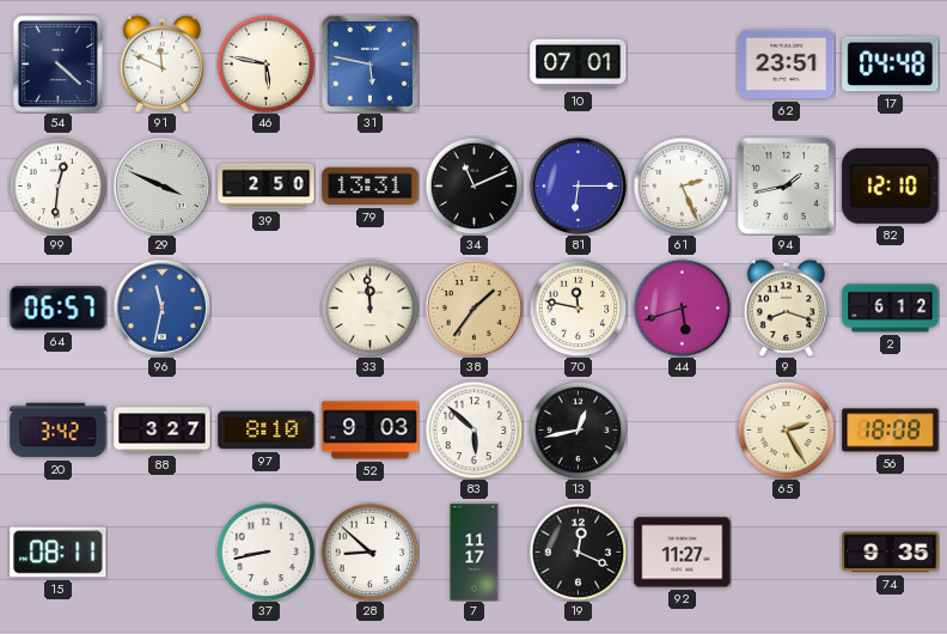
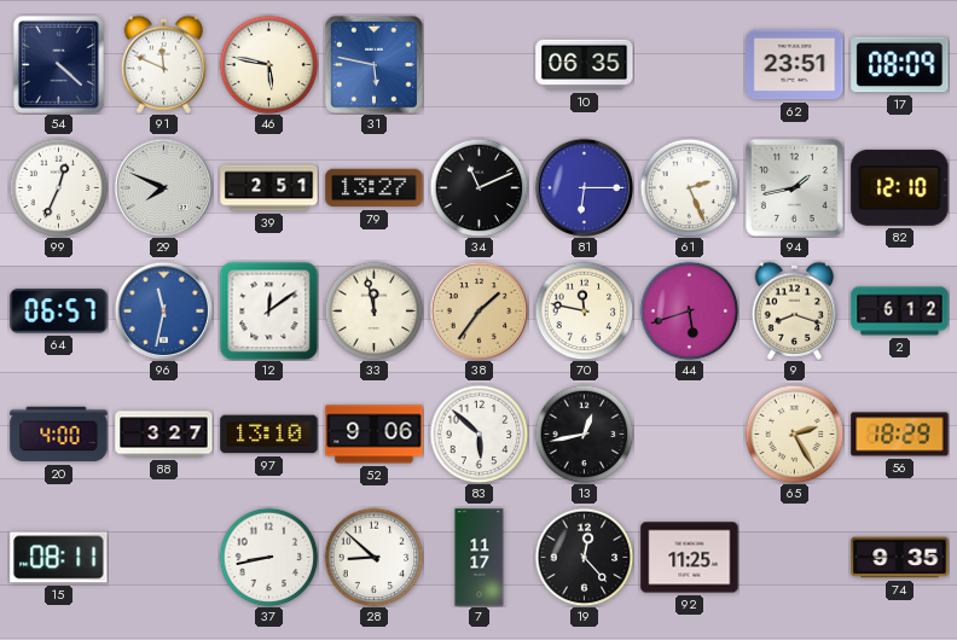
10: 07:01 -> 06:35 (585, 65)
17: 04:48 -> 08:09 (900, 65)
99: 12:31 -> 12:34 (58, 187)
29: 3:49 -> 7:49 (163, 187)
39: 2:50 -> 2:51 (269, 188)
79: 13:31 -> 13:27 (375, 188)
12: none -> 12:09 (268, 310)
33: 11:59 -> 11:58 (373, 310)
20: 3:42 -> 4:00 (59, 435)
97: 8:10 -> 13:10 (269, 435)
52: 9:03 -> 9:06 (375, 435)
56: 18:08 -> 18:29 (900, 435)
19: 12:19 -> 12:23 (584, 557)
92: 11:27 -> 11:25 (690, 558)
